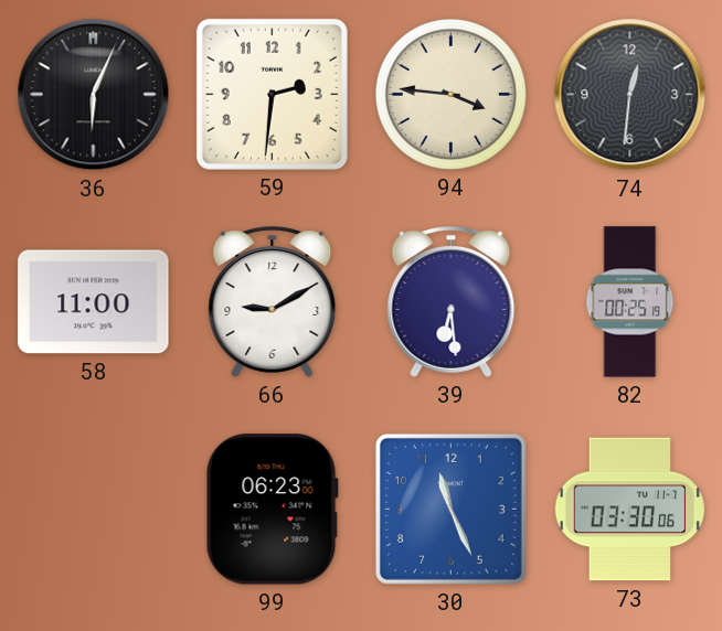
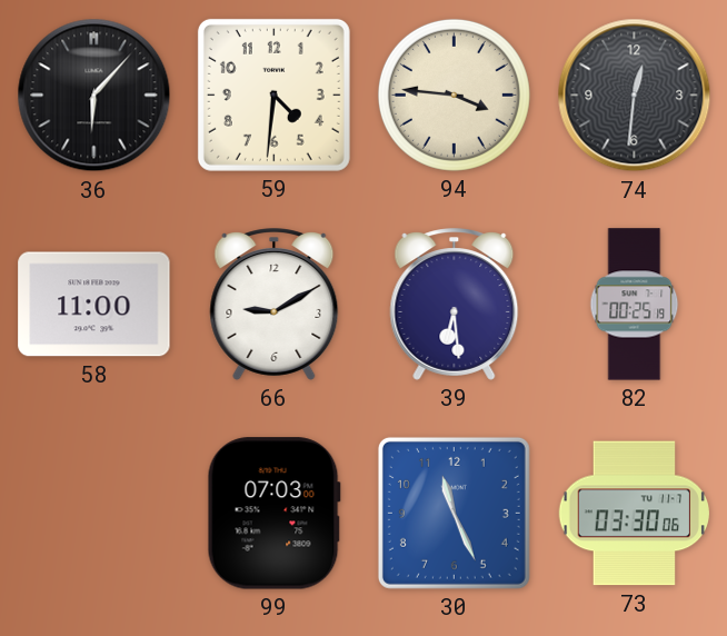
36: 6:04 -> 6:07 (94, 96)
59: 2:31 -> 4:31 (273, 95)
99: 06:23 -> 07:03 (273, 514)
